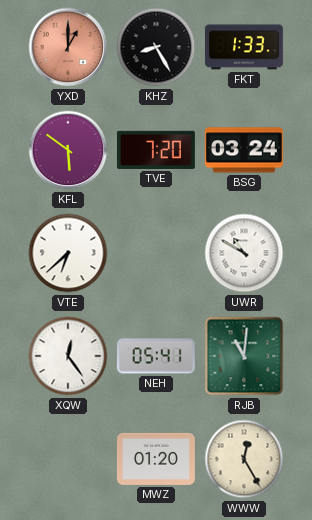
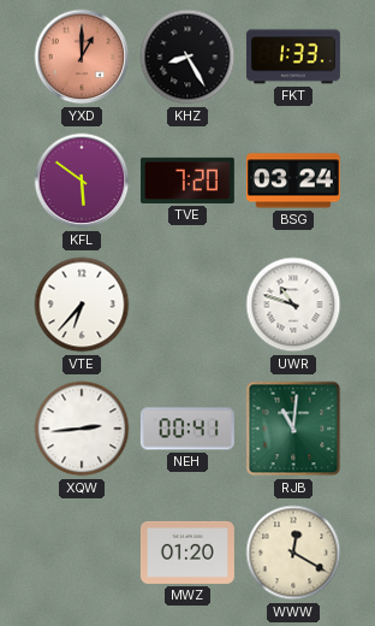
VTE: 6:38 -> 6:37 (82, 305)
UWR: 10:50 -> 10:48 (293, 305)
XQW: 12:24 -> 2:44 (82, 429)
NEH: 05:41 -> 00:41 (187, 429)
WWW: 12:25 -> 12:20 (293, 553)
